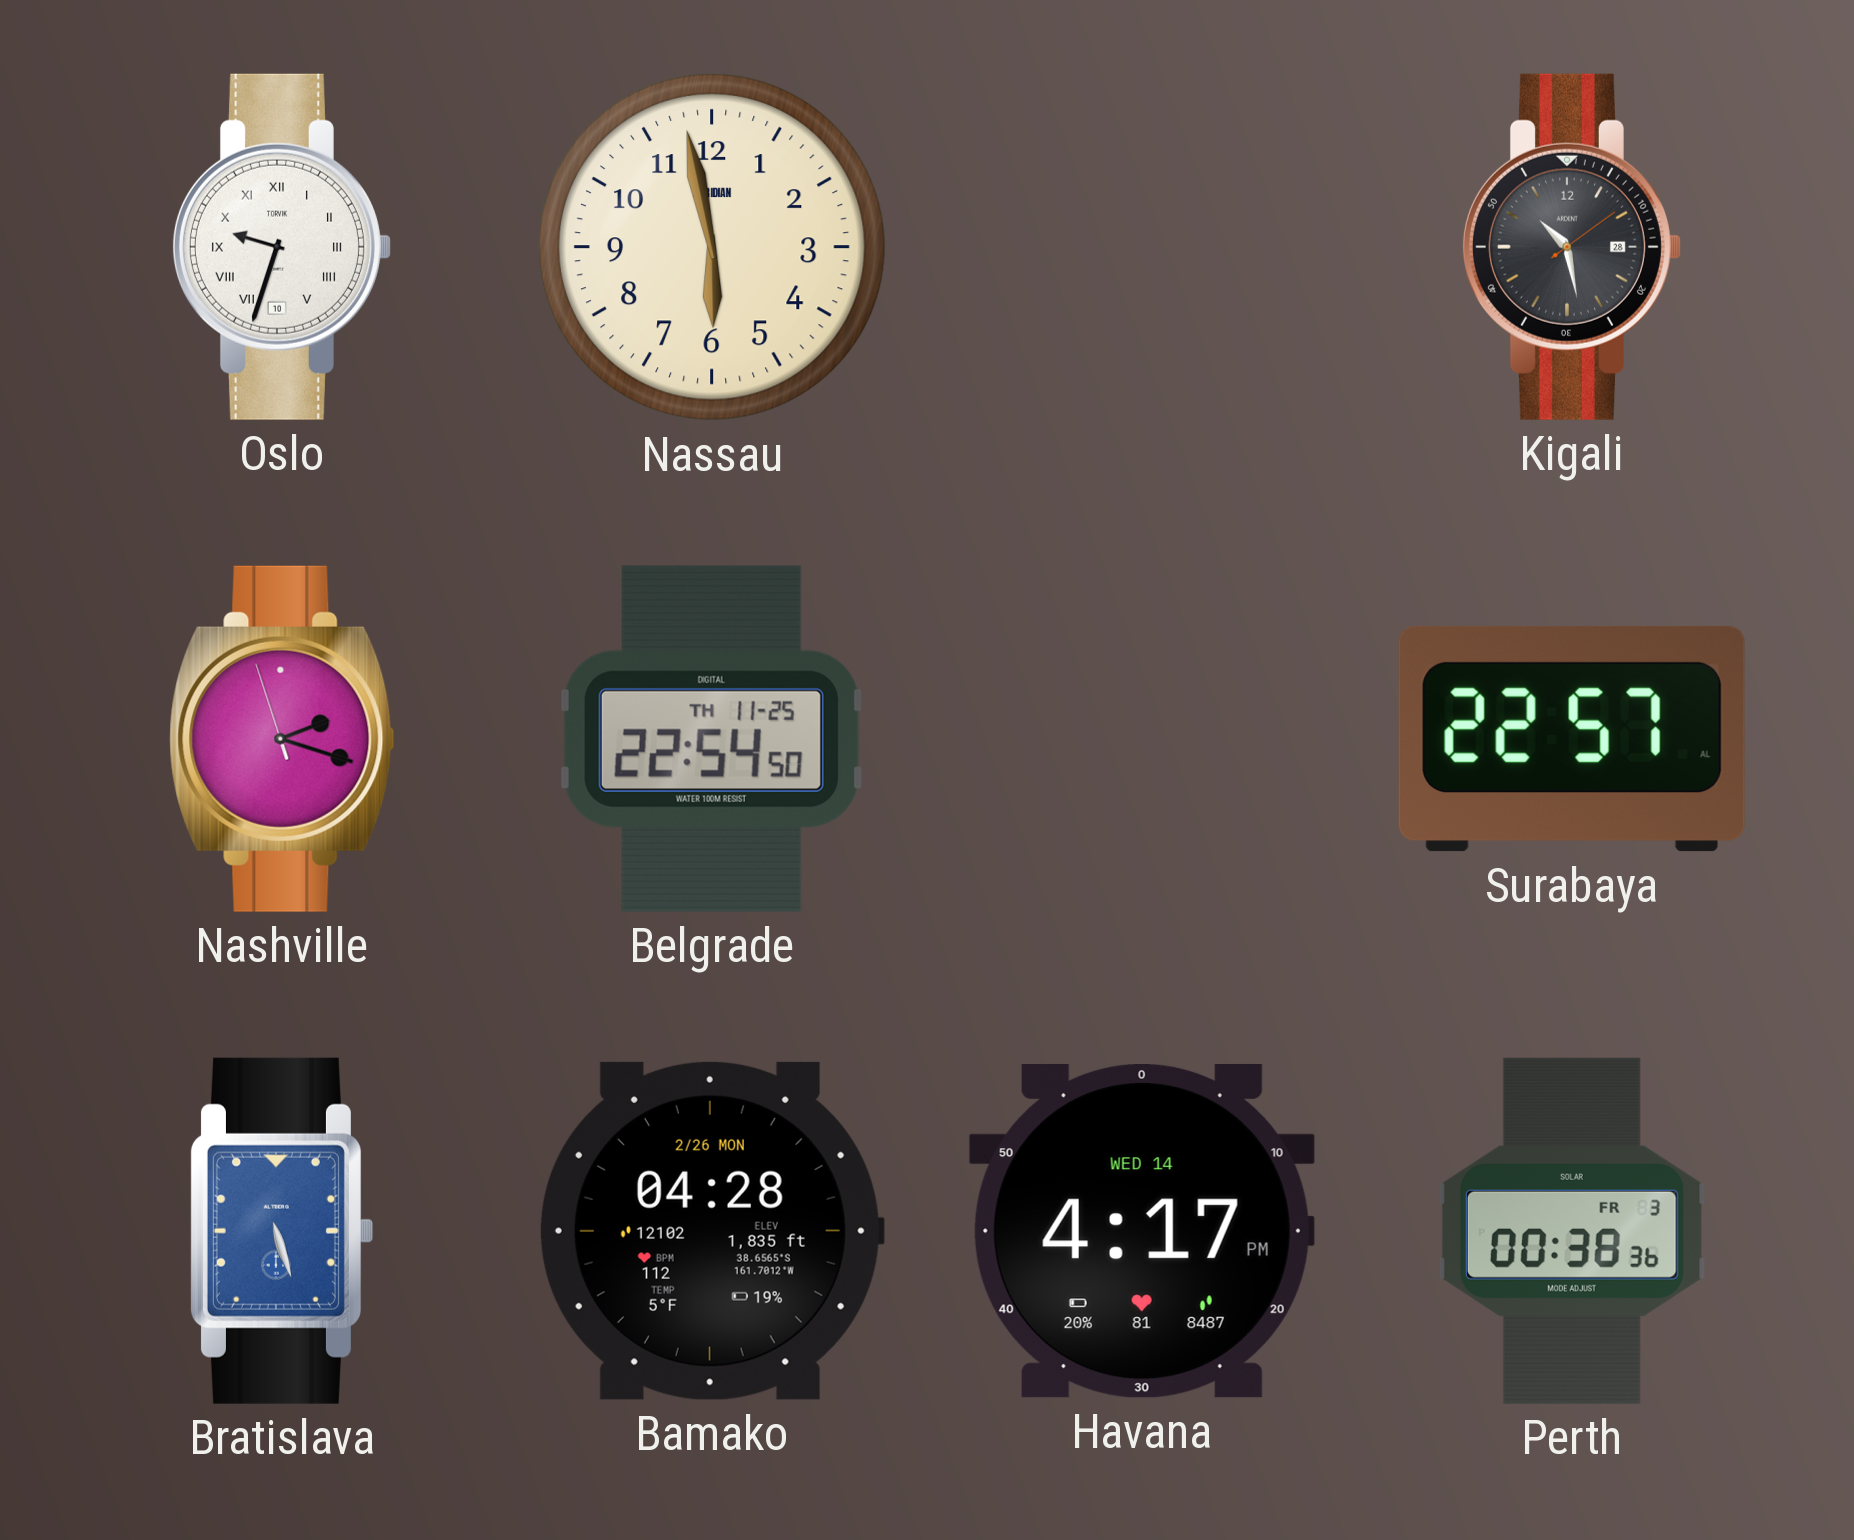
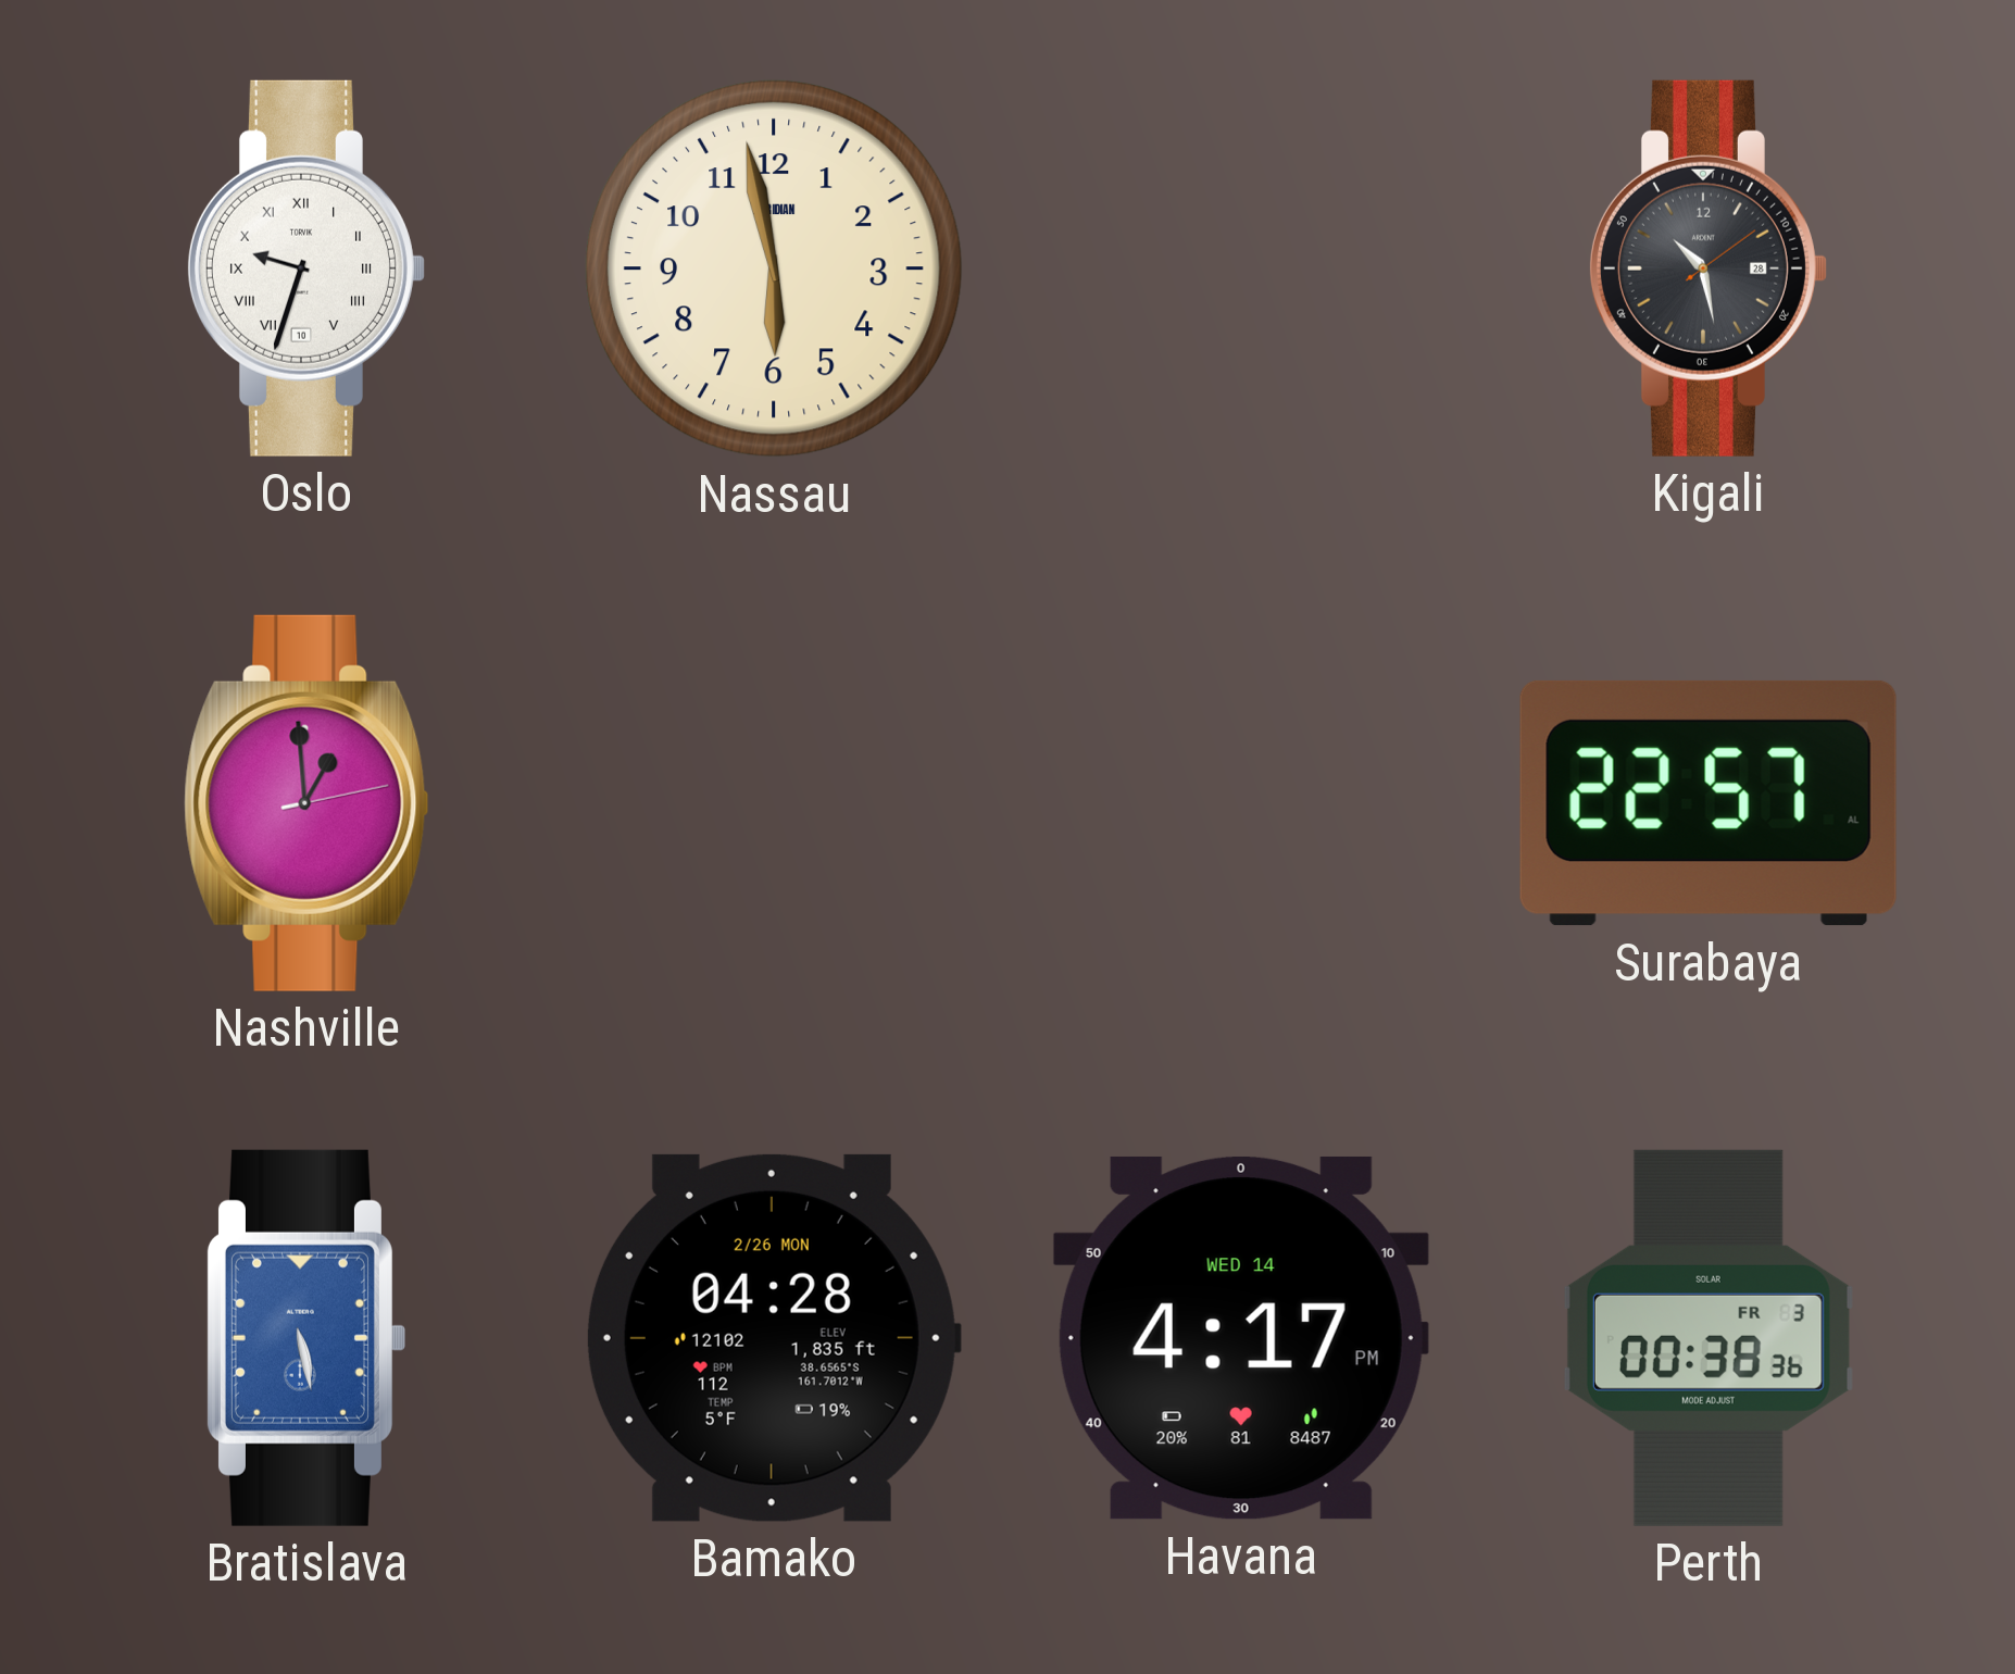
Nashville: 2:17 -> 12:59 (306, 803)
Belgrade: 22:54 -> none (712, 739)
Bratislava: 5:27 -> 5:28 (305, 1338)
